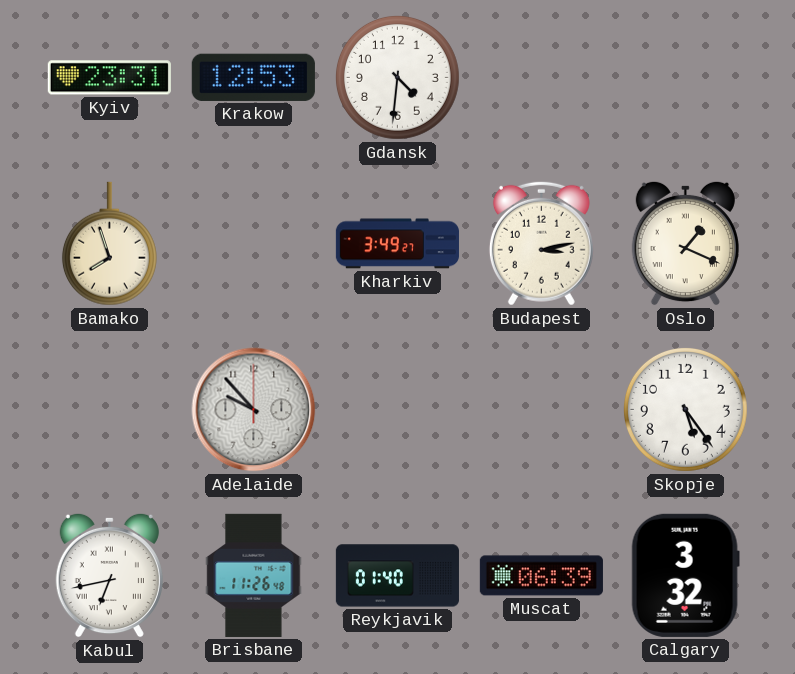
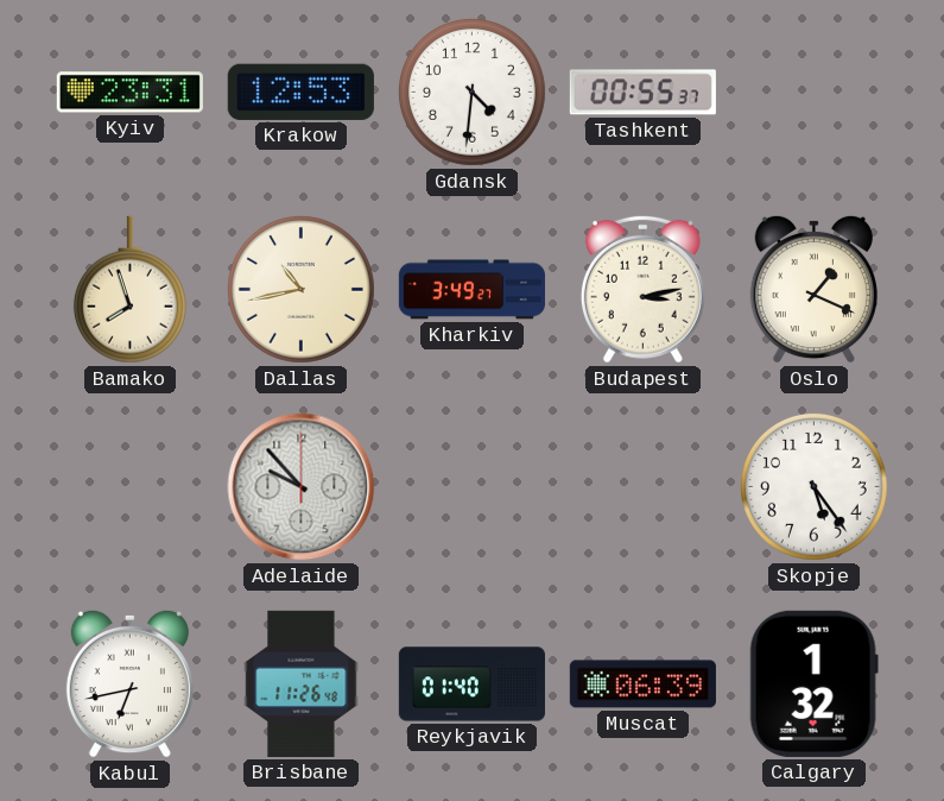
Tashkent: none -> 00:55 (642, 93)
Dallas: none -> 10:43 (300, 289)
Calgary: 3:32 -> 1:32 (813, 683)
